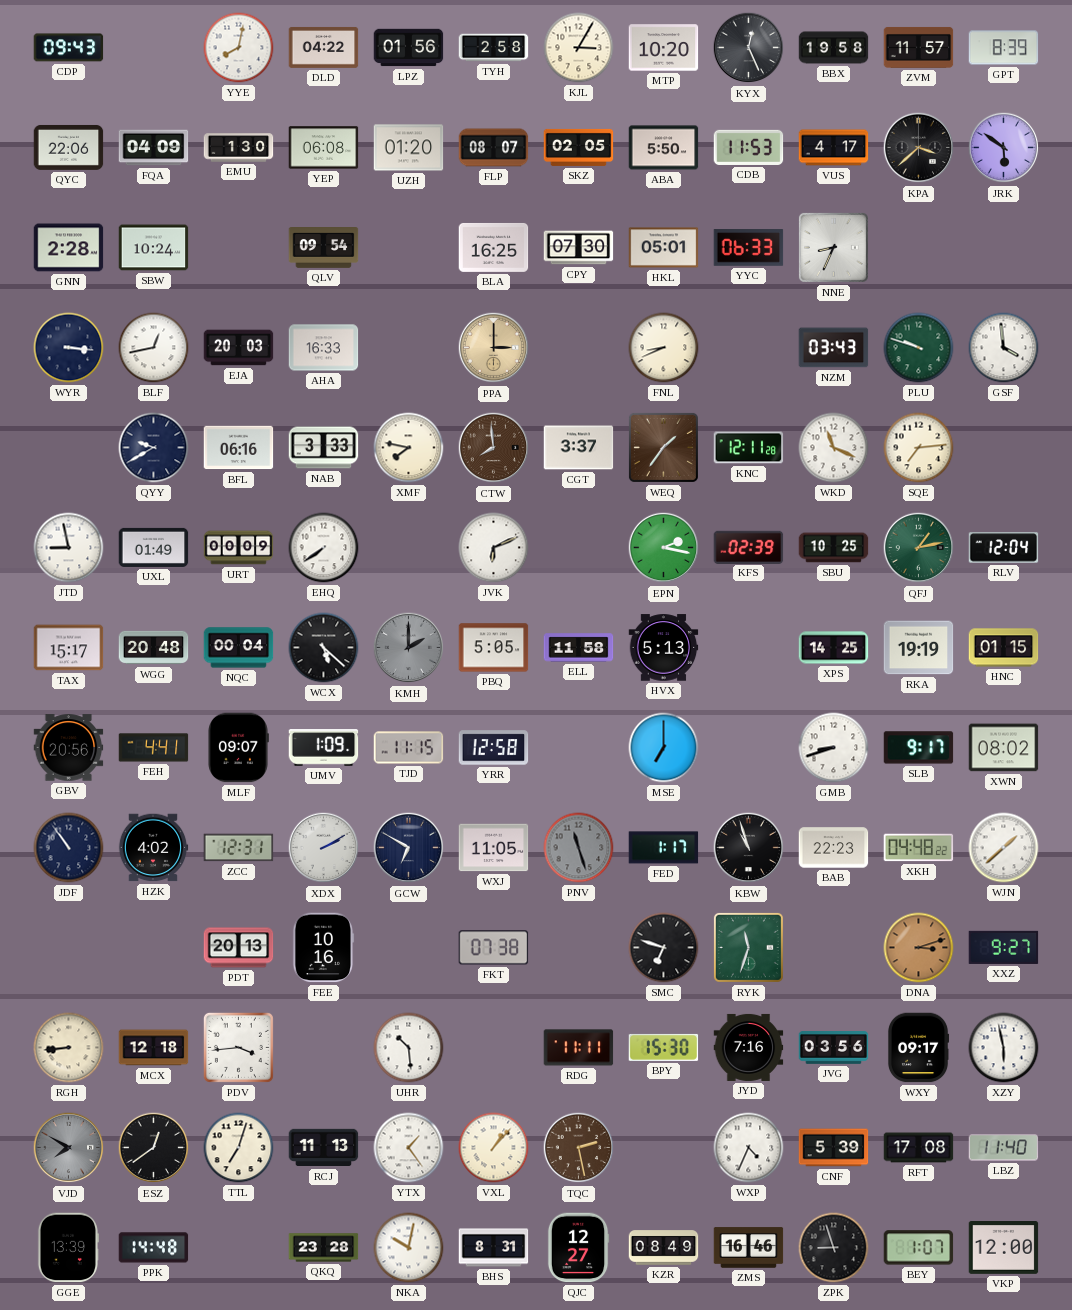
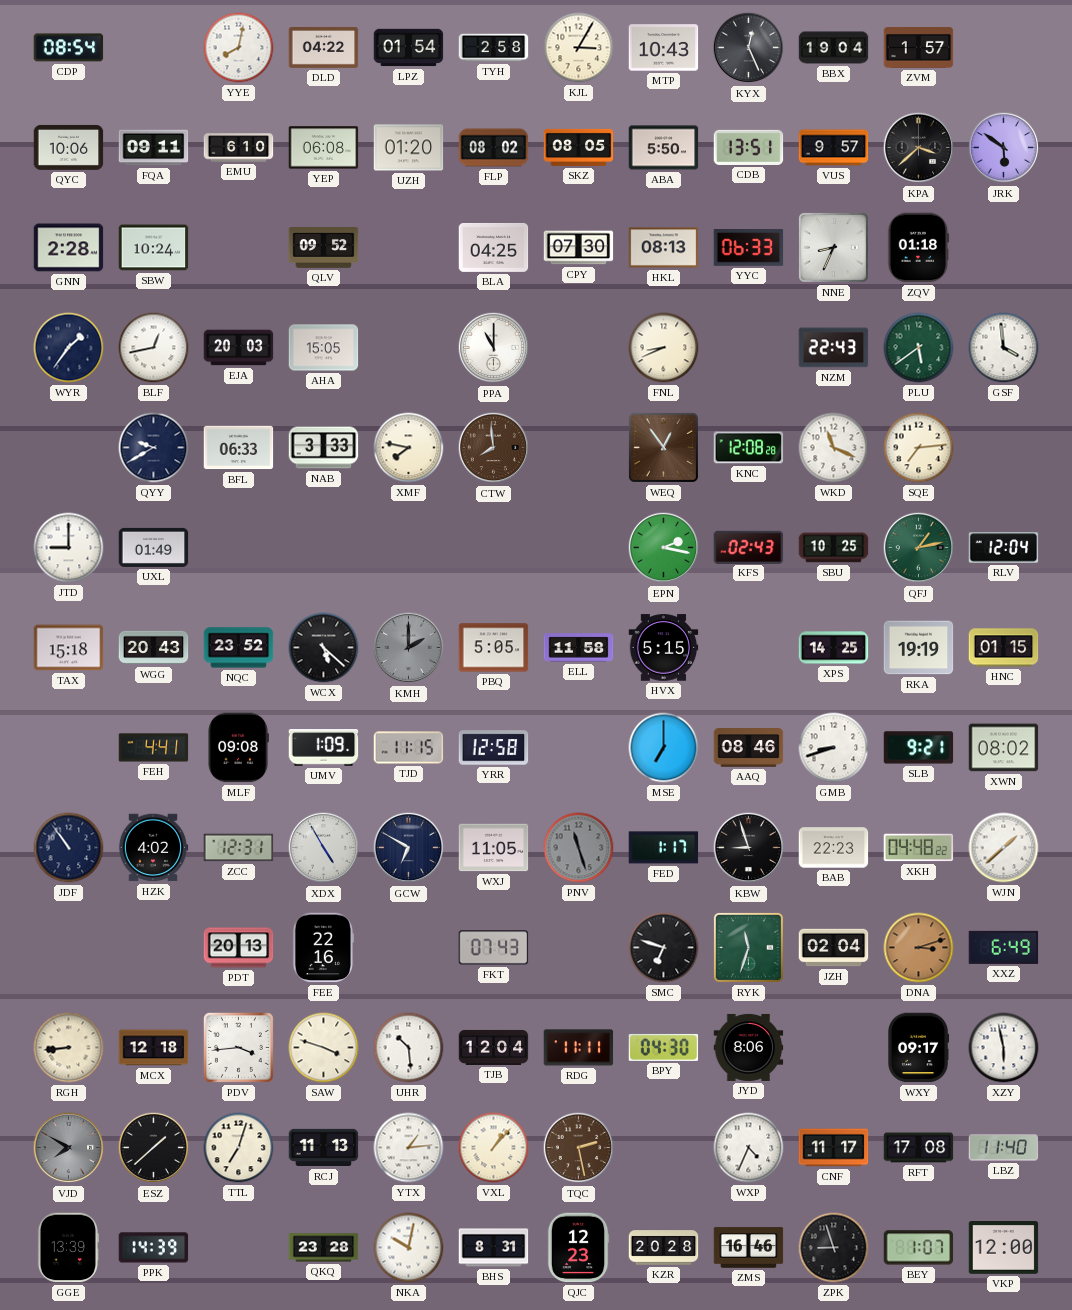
CDP: 09:43 -> 08:54 (69, 48)
LPZ: 01:56 -> 01:54 (409, 48)
MTP: 10:20 -> 10:43 (664, 48)
BBX: 19:58 -> 19:04 (834, 48)
ZVM: 11:57 -> 1:57 (919, 47)
GPT: 8:39 -> none (1004, 48)
QYC: 22:06 -> 10:06 (69, 147)
FQA: 04:09 -> 09:11 (154, 148)
EMU: 1:30 -> 6:10 (239, 148)
FLP: 08:07 -> 08:02 (494, 148)
SKZ: 02:05 -> 08:05 (579, 147)
CDB: 11:53 -> 13:51 (749, 147)
VUS: 4:17 -> 9:57 (834, 148)
QLV: 09:54 -> 09:52 (324, 248)
BLA: 16:25 -> 04:25 (494, 247)
HKL: 05:01 -> 08:13 (664, 248)
ZQV: none -> 01:18 (919, 248)
WYR: 3:16 -> 1:36 (69, 348)
AHA: 16:33 -> 15:05 (324, 348)
PPA: 3:00 -> 11:00 (494, 348)
PPA dial: champagne -> white (494, 348)
NZM: 03:43 -> 22:43 (834, 348)
PLU: 9:48 -> 5:39 (919, 348)
BFL: 06:16 -> 06:33 (239, 448)
CGT: 3:37 -> none (579, 448)
WEQ: 1:36 -> 12:54 (663, 447)
KNC: 12:11 -> 12:08 (749, 448)
JTD: 8:58 -> 9:00 (69, 548)
URT: 00:09 -> none (239, 548)
EHQ: 7:39 -> none (324, 548)
JVK: 6:11 -> none (494, 548)
KFS: 02:39 -> 02:43 (749, 547)
TAX: 15:17 -> 15:18 (69, 648)
WGG: 20:48 -> 20:43 (154, 648)
NQC: 00:04 -> 23:52 (239, 648)
HVX: 5:13 -> 5:15 (664, 648)
GBV: 20:56 -> none (69, 748)
MLF: 09:07 -> 09:08 (238, 748)
AAQ: none -> 08:46 (749, 748)
SLB: 9:17 -> 9:21 (919, 748)
XDX: 2:10 -> 4:55 (324, 848)
KBW: 10:57 -> 8:57 (749, 848)
FEE: 10:16 -> 22:16 (324, 948)
FKT: 07:38 -> 07:43 (494, 948)
JZH: none -> 02:04 (834, 948)
XXZ: 9:27 -> 6:49 (1004, 947)
SAW: none -> 3:48 (324, 1048)
TJB: none -> 12:04 (494, 1047)
BPY: 15:30 -> 04:30 (664, 1047)
JYD: 7:16 -> 8:06 (749, 1047)
JVG: 03:56 -> none (834, 1048)
ESZ: 12:39 -> 1:38 (154, 1148)
YTX: 1:24 -> 1:14 (409, 1148)
CNF: 5:39 -> 11:17 (834, 1148)
PPK: 14:48 -> 14:39 (154, 1248)
QJC: 12:27 -> 12:23 (578, 1248)
KZR: 08:49 -> 20:28 (664, 1248)
